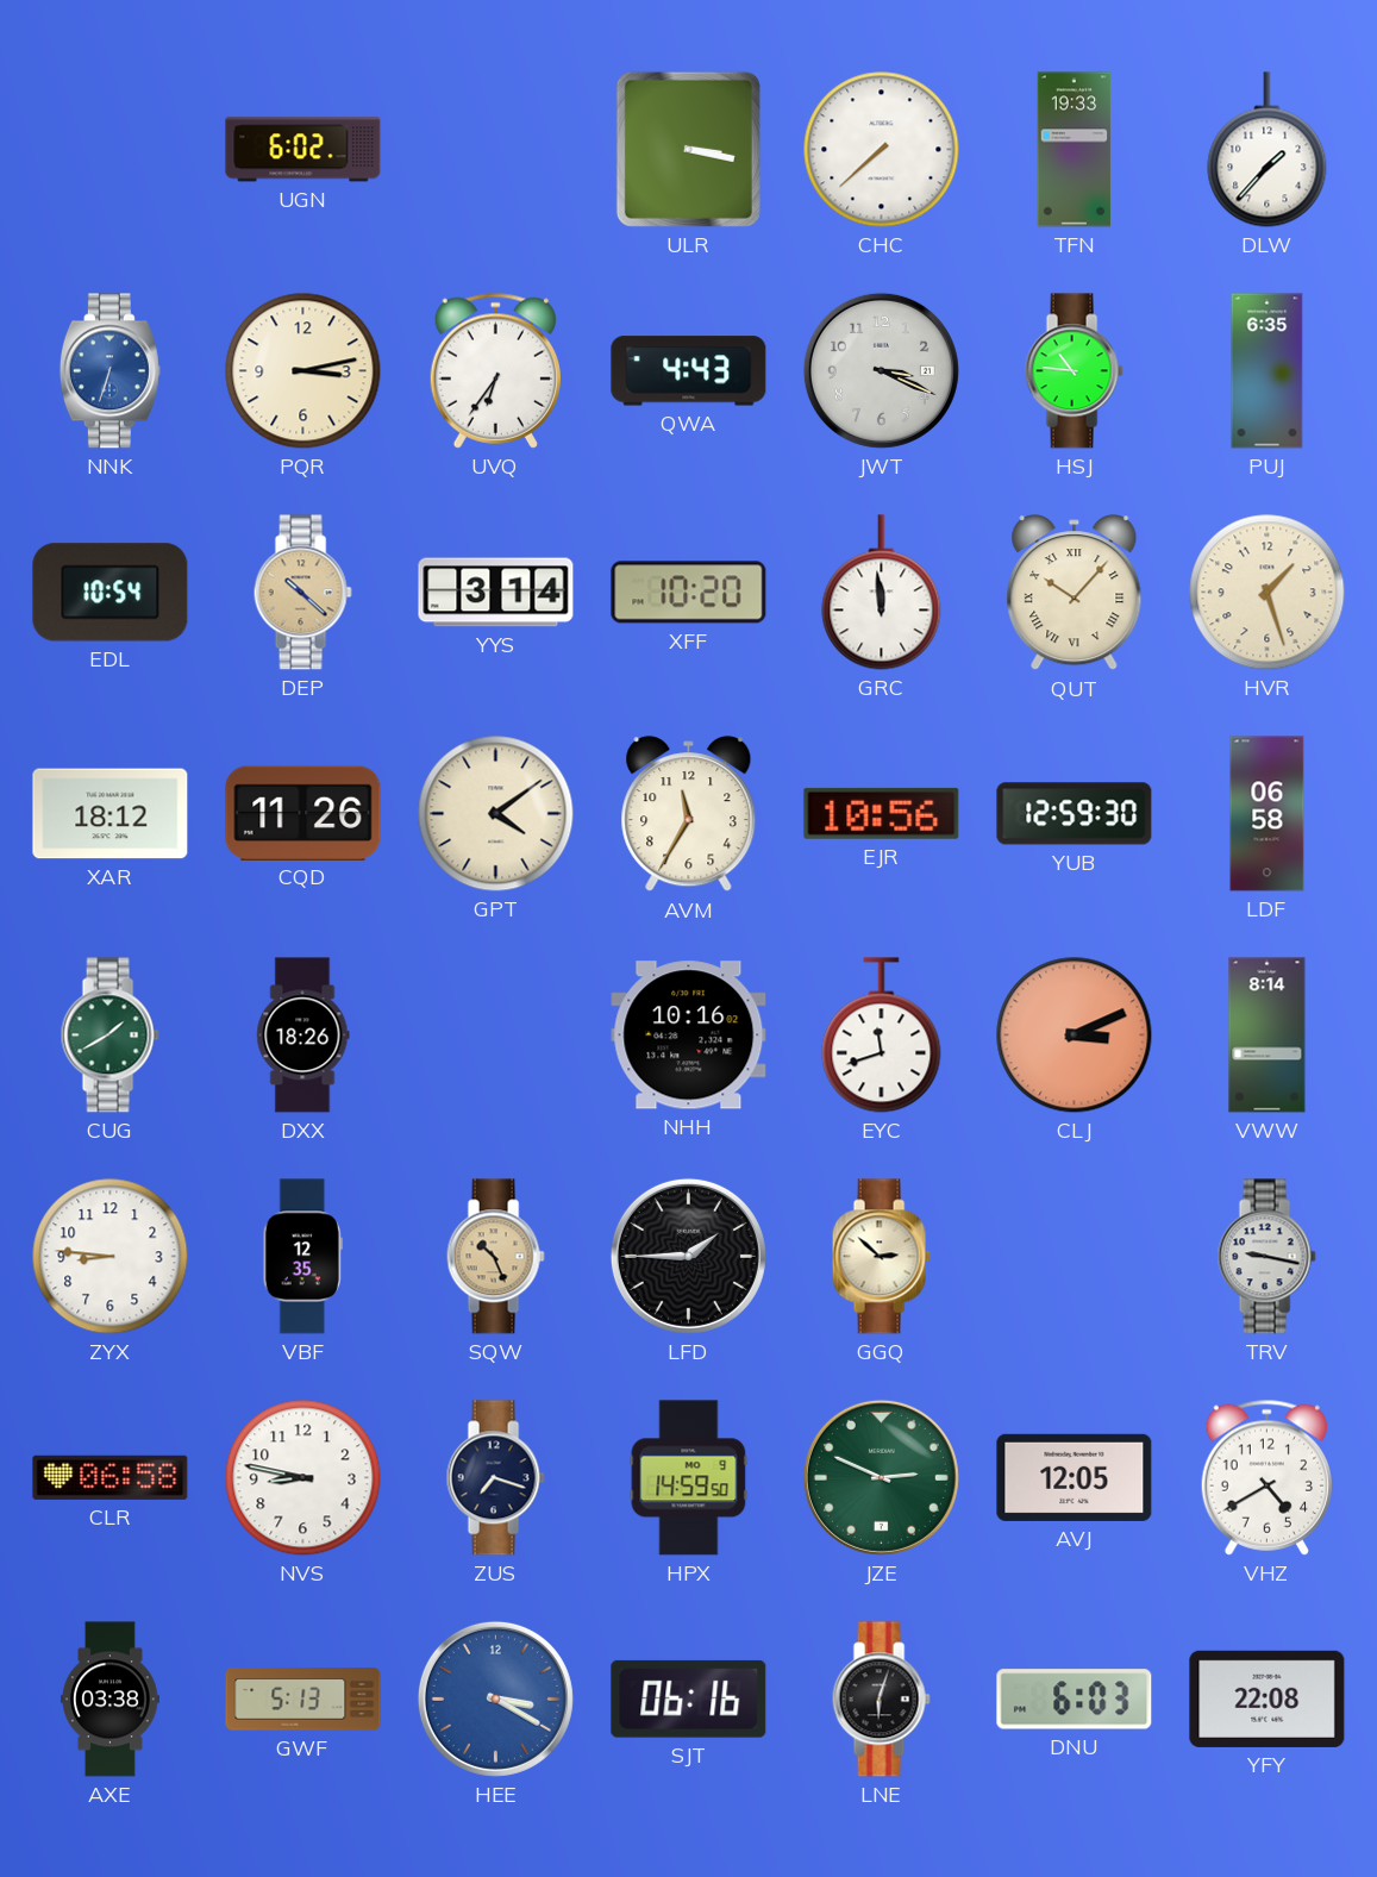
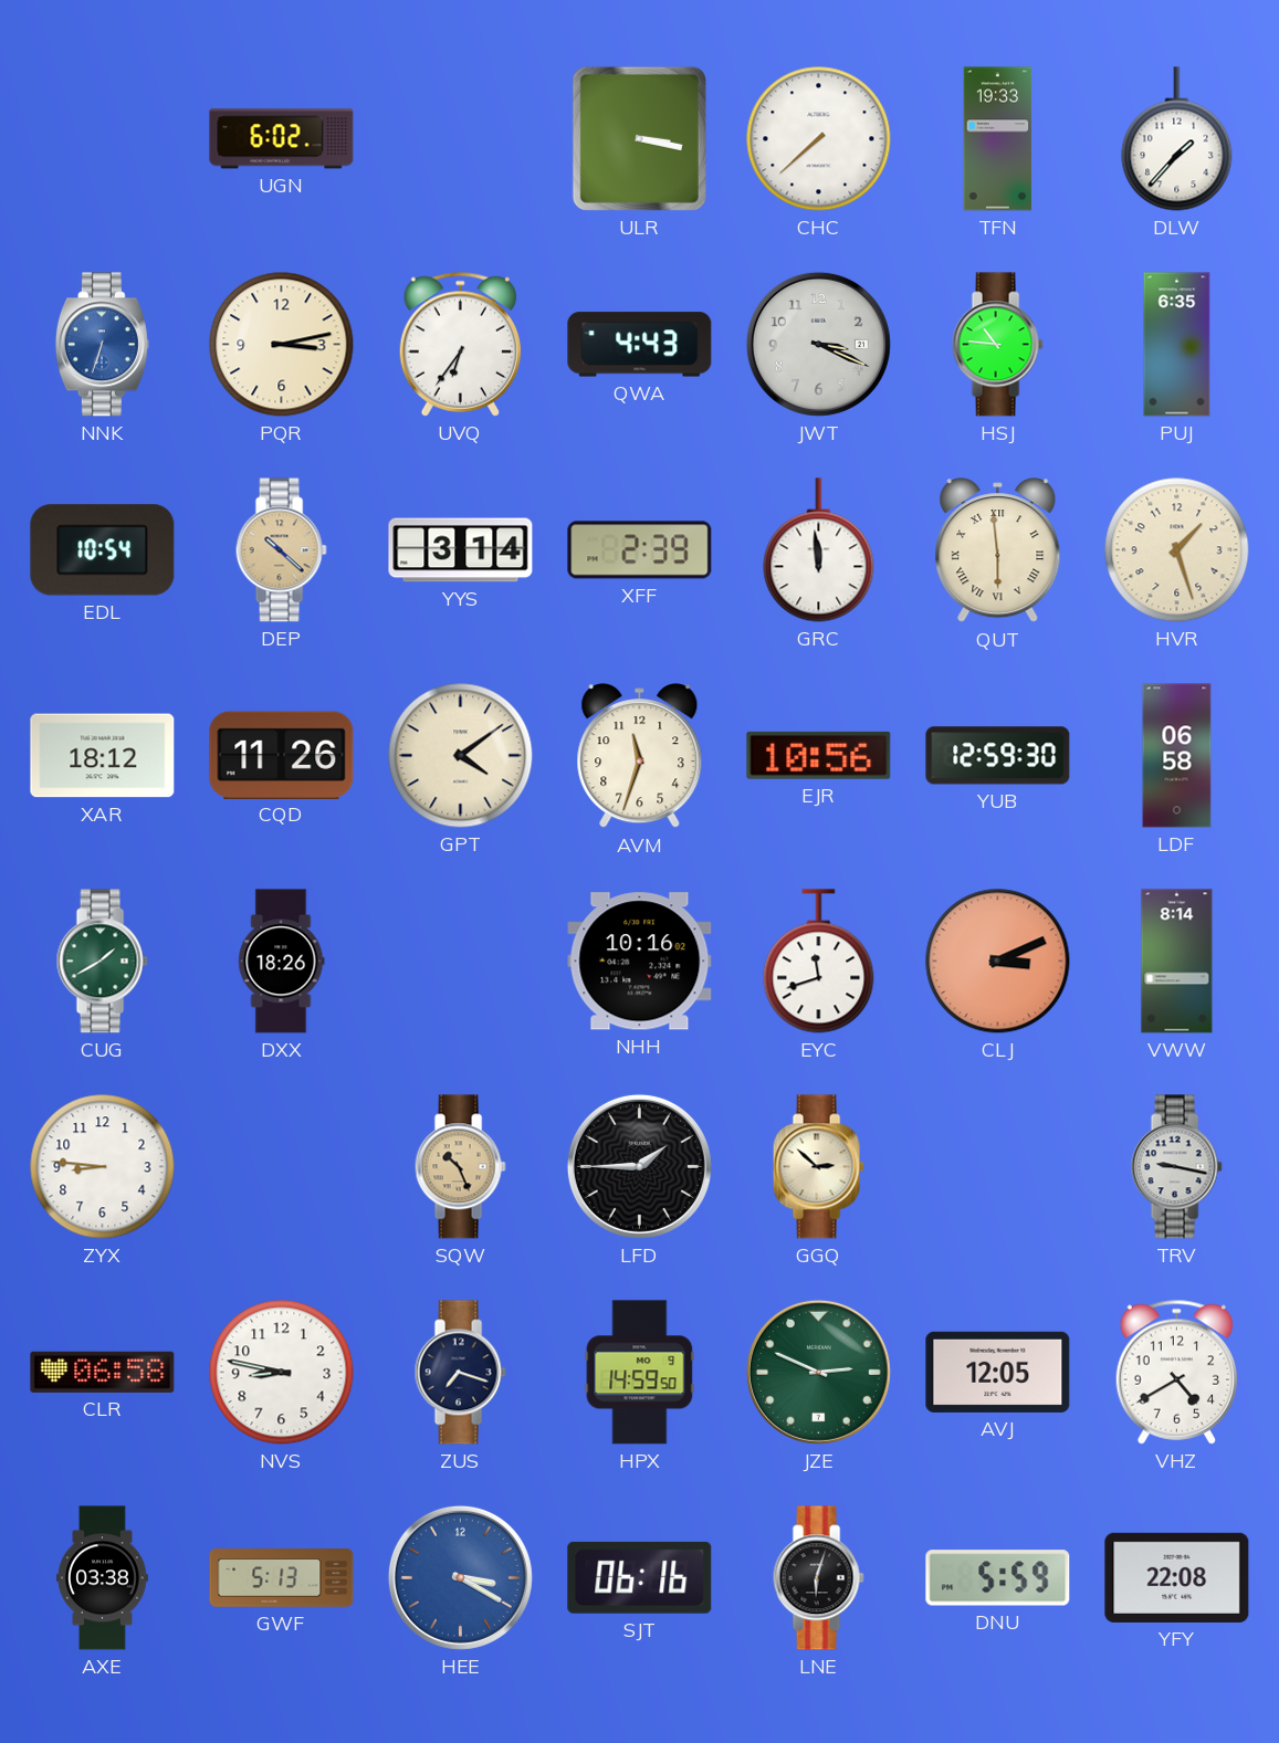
XFF: 10:20 -> 2:39 (640, 550)
QUT: 10:07 -> 5:59 (998, 550)
AVM: 11:35 -> 11:33 (640, 756)
VBF: 12:35 -> none (302, 1257)
DNU: 6:03 -> 5:59 (998, 1578)
